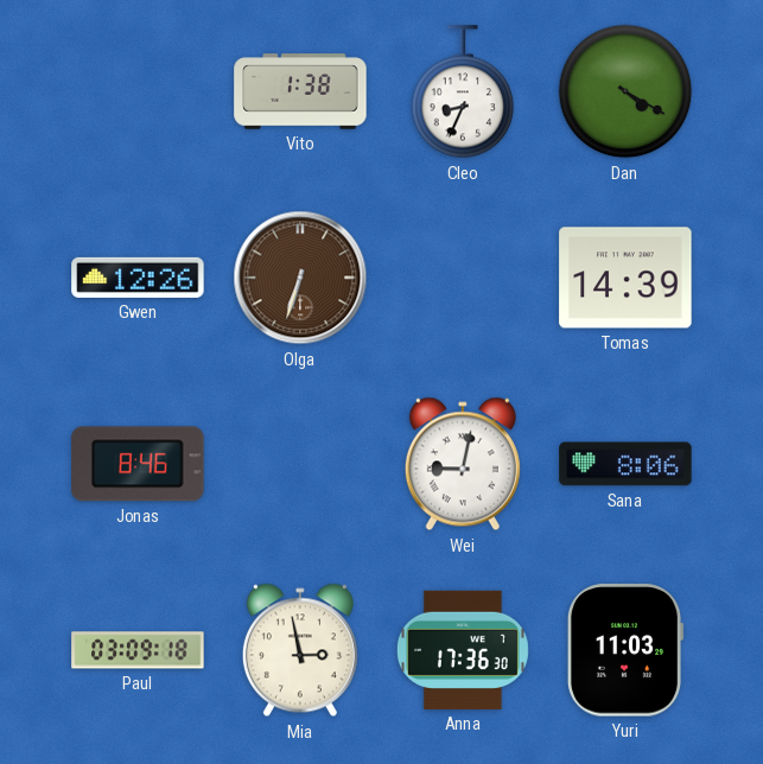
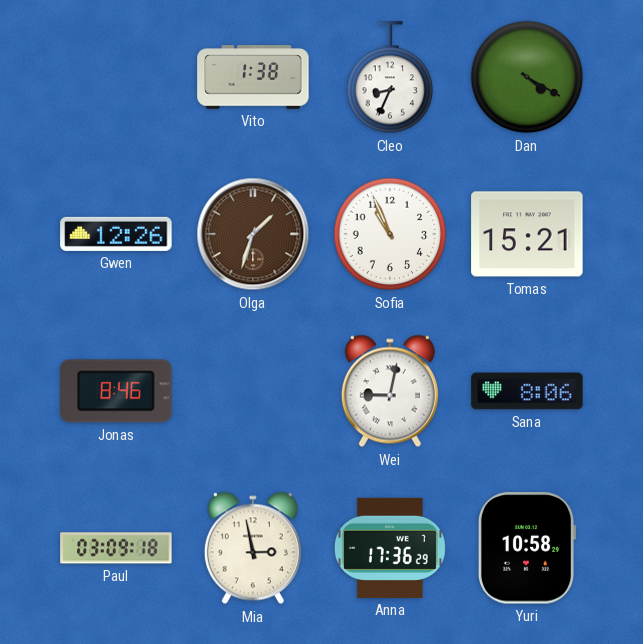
Olga: 6:33 -> 1:33 (253, 234)
Sofia: none -> 10:56 (390, 234)
Tomas: 14:39 -> 15:21 (527, 234)
Anna: 17:36:30 -> 17:36:29 (390, 548)
Yuri: 11:03 -> 10:58 (527, 548)
